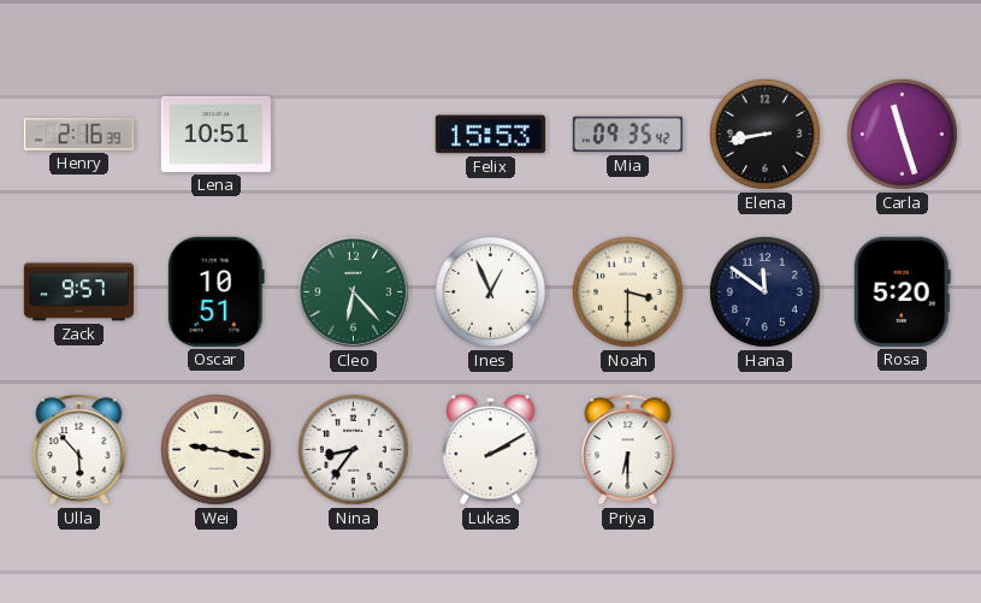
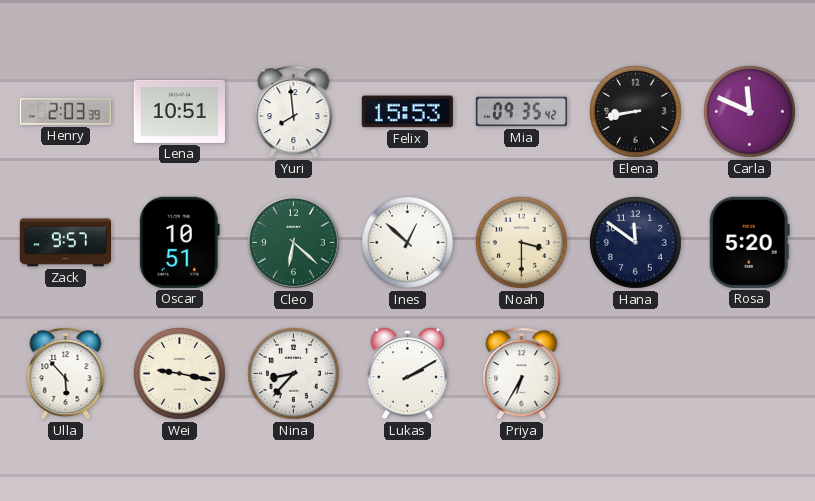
Henry: 2:16 -> 2:03 (65, 112)
Yuri: none -> 7:59 (294, 112)
Carla: 11:27 -> 11:49 (750, 112)
Cleo: 6:23 -> 6:22 (293, 242)
Ines: 12:56 -> 12:52 (408, 243)
Nina: 8:36 -> 8:37 (294, 374)
Priya: 6:30 -> 6:35 (522, 374)
